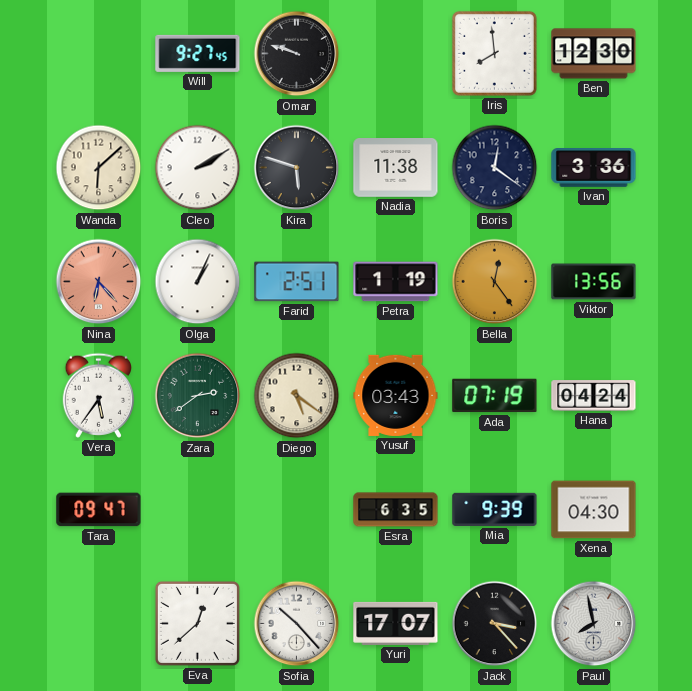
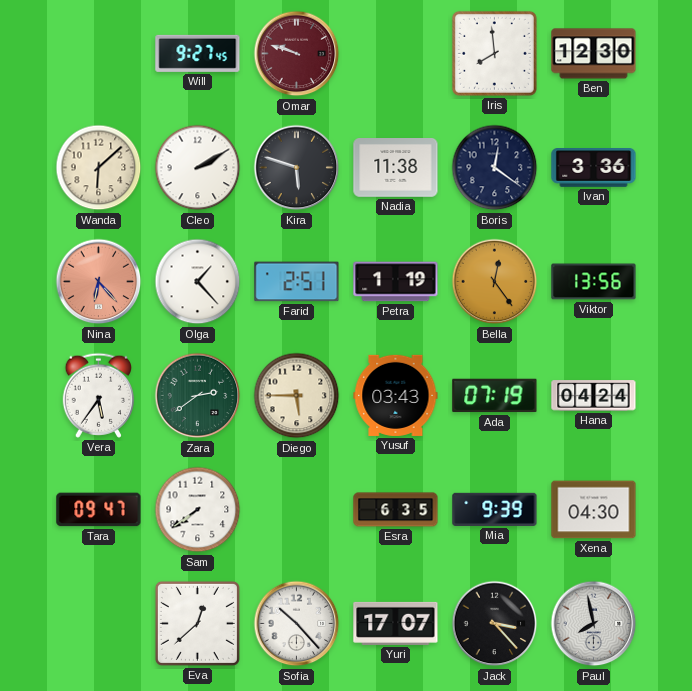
Omar dial: black -> burgundy (297, 54)
Olga: 1:04 -> 1:23 (198, 282)
Diego: 5:21 -> 5:45 (297, 396)
Sam: none -> 7:39 (198, 510)
